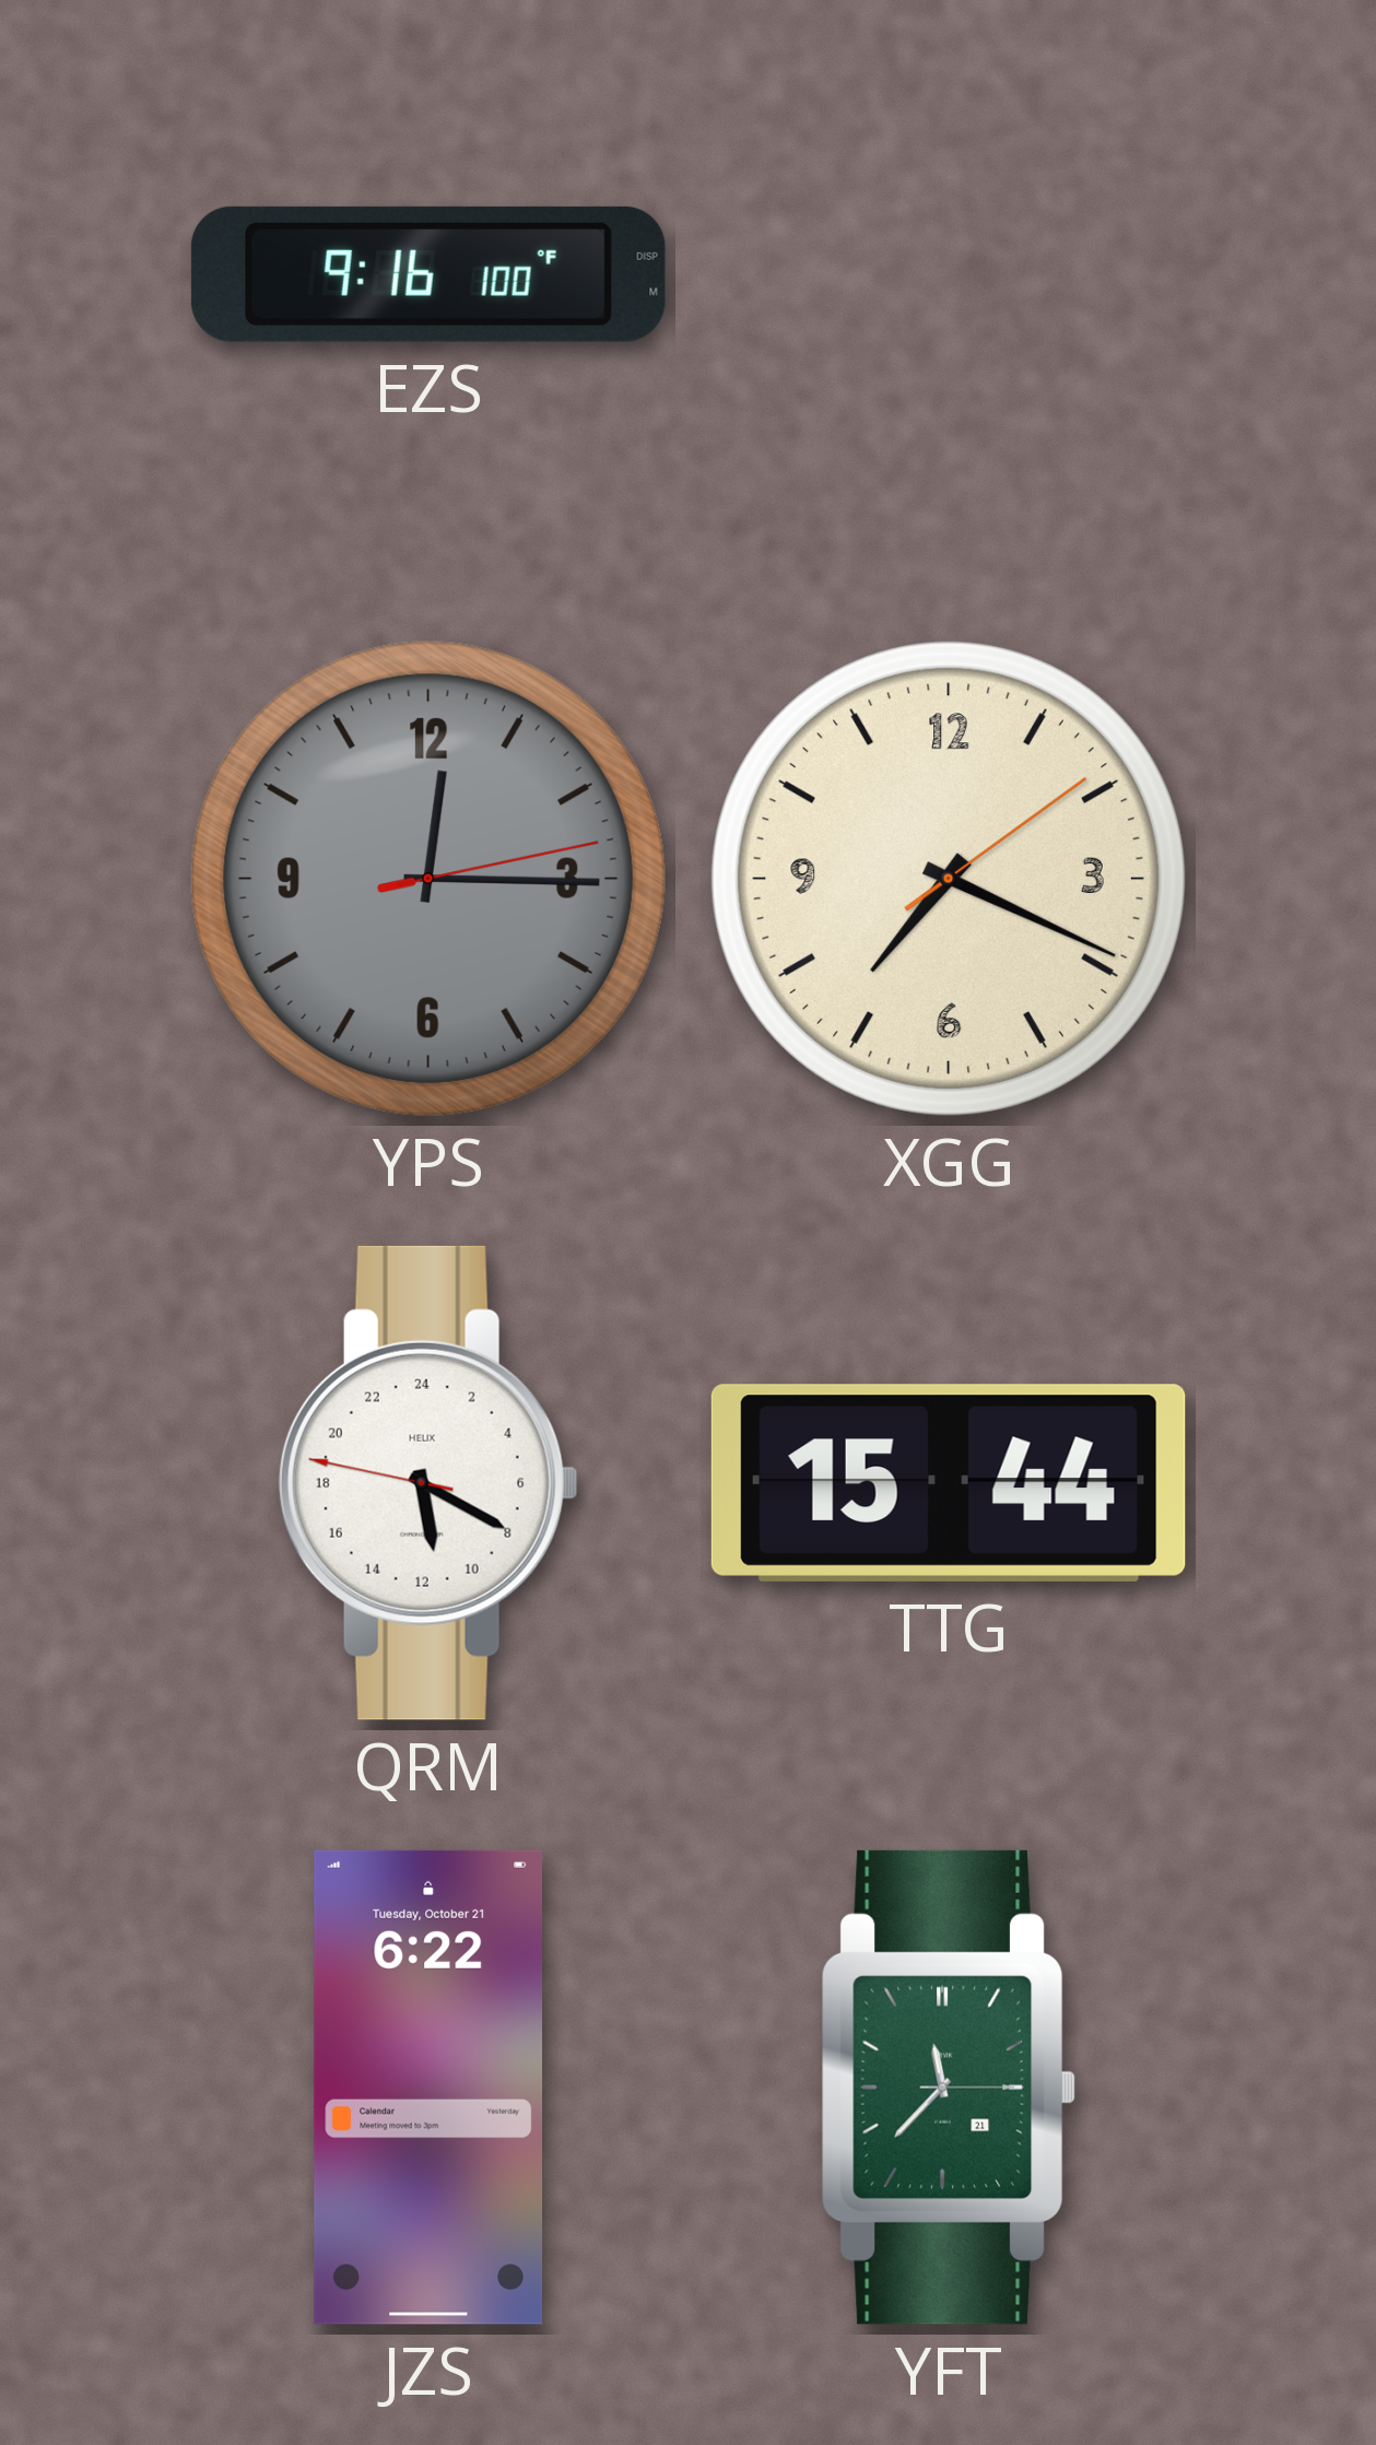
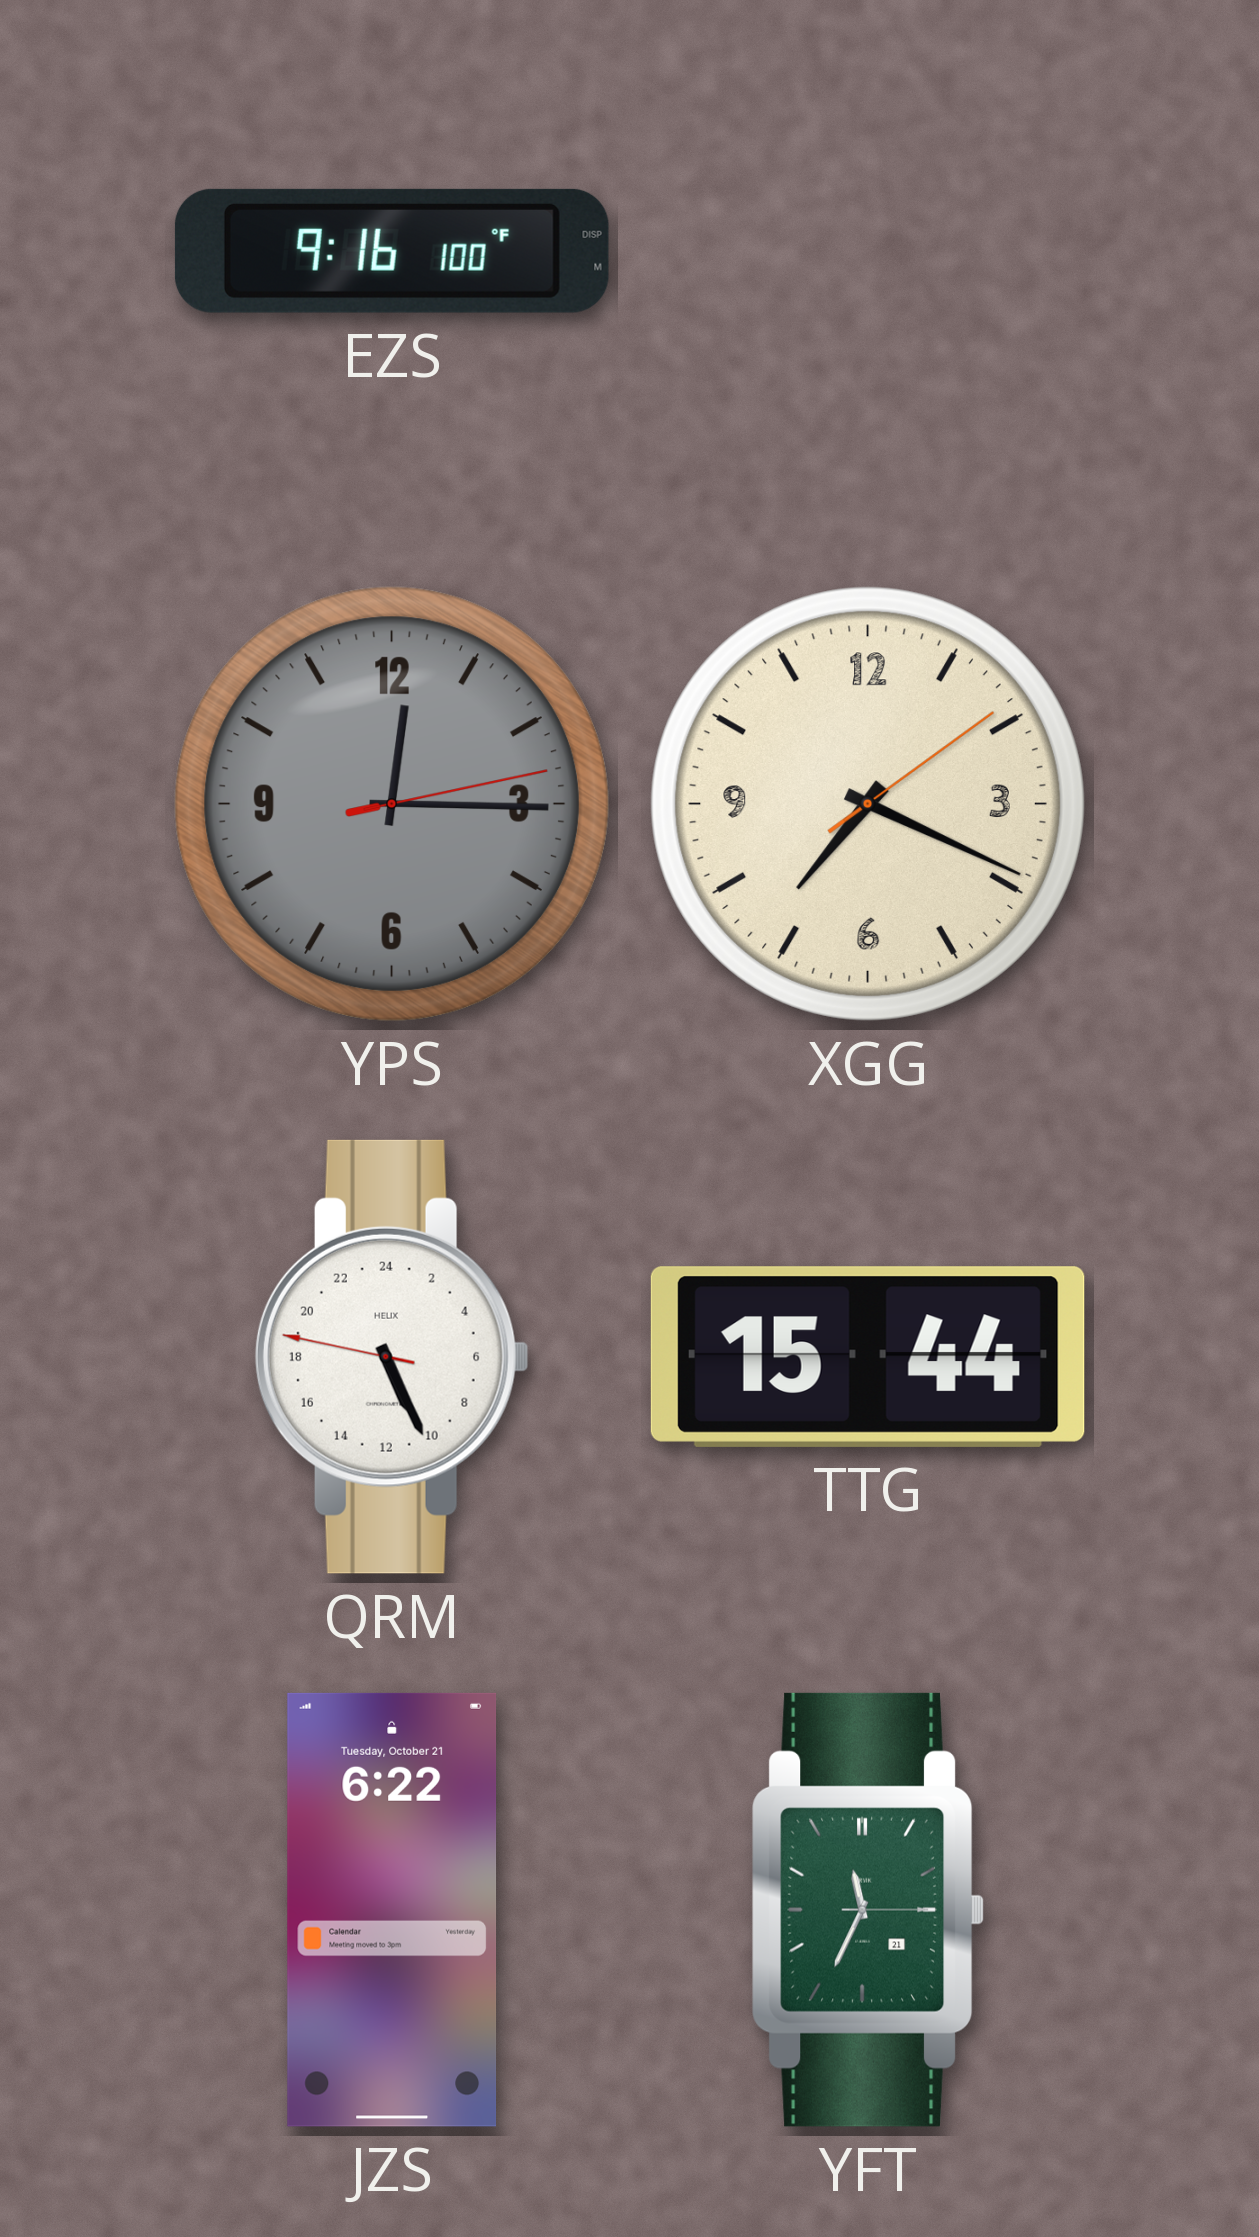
QRM: 11:19 -> 10:25 (392, 1357)
YFT: 11:37 -> 11:34 (868, 1910)
